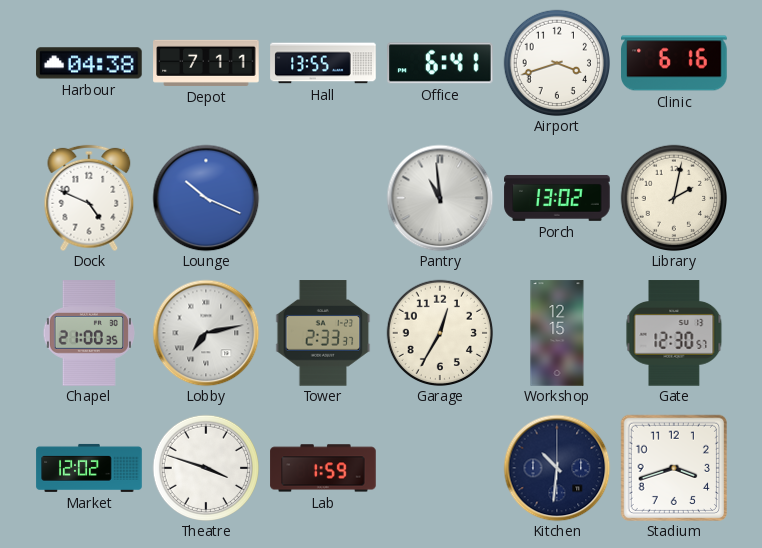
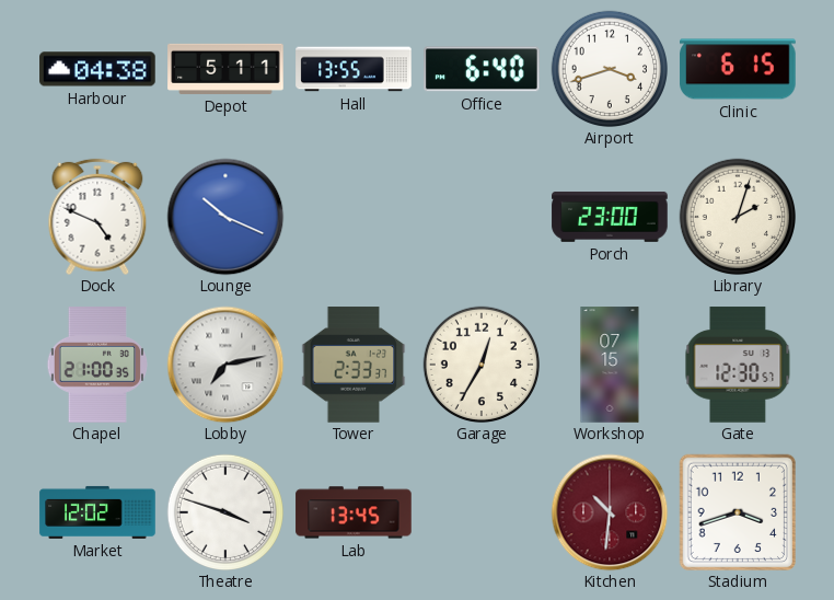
Depot: 7:11 -> 5:11 (225, 69)
Office: 6:41 -> 6:40 (482, 69)
Clinic: 6:16 -> 6:15 (738, 69)
Pantry: 10:59 -> none (440, 198)
Porch: 13:02 -> 23:00 (610, 217)
Library: 2:02 -> 2:03 (737, 216)
Workshop: 12:15 -> 07:15 (610, 365)
Lab: 1:59 -> 13:45 (354, 512)
Kitchen dial: navy -> burgundy (610, 512)
